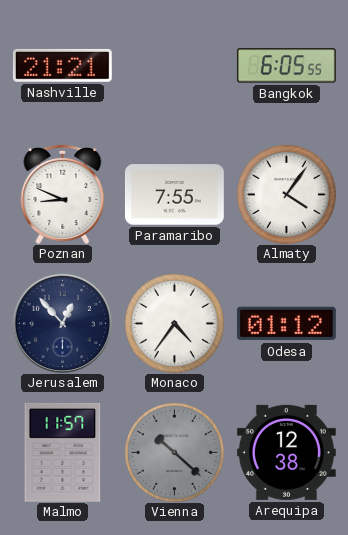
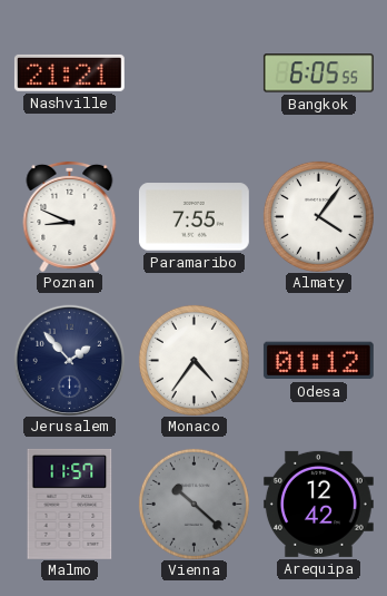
Jerusalem: 12:53 -> 1:53 (69, 360)
Arequipa: 12:38 -> 12:42 (318, 504)
